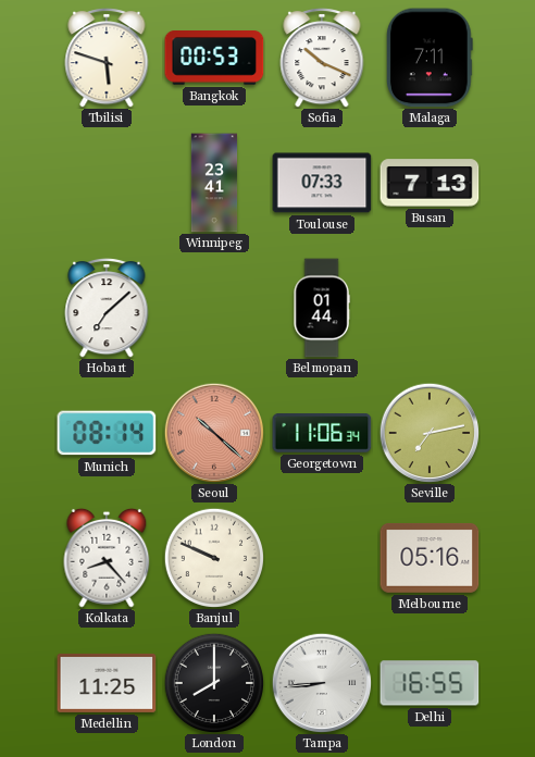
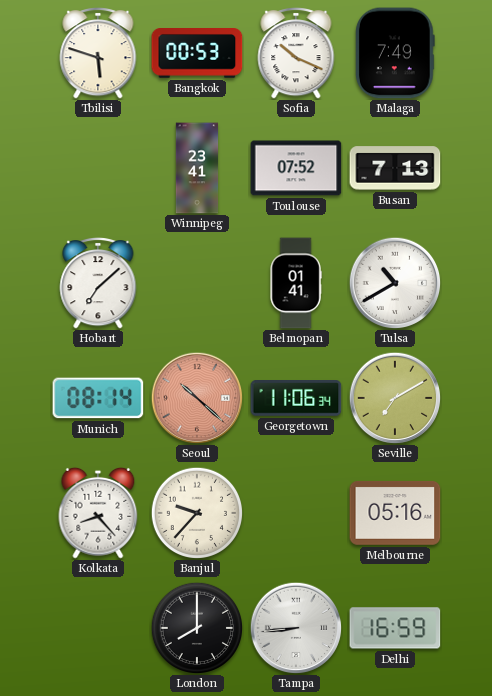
Malaga: 7:11 -> 7:49 (396, 53)
Toulouse: 07:33 -> 07:52 (296, 168)
Belmopan: 01:44 -> 01:41 (296, 283)
Tulsa: none -> 10:40 (395, 283)
Seville: 7:13 -> 7:10 (395, 398)
Banjul: 9:49 -> 9:37 (196, 512)
Medellin: 11:25 -> none (107, 683)
Delhi: 16:55 -> 16:59 (395, 628)
